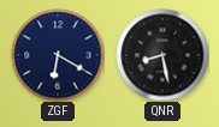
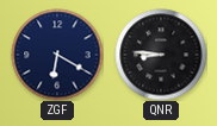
QNR: 8:28 -> 8:46 (161, 55)
